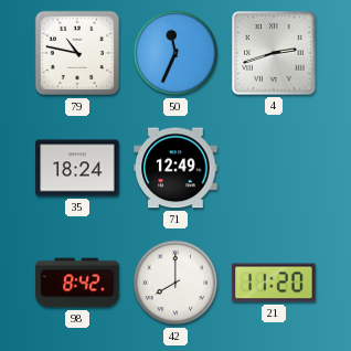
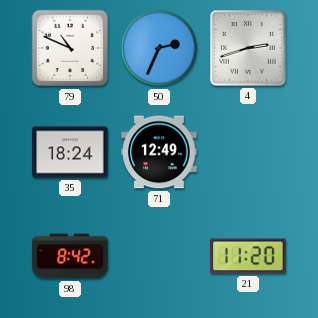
79: 10:47 -> 10:49 (70, 48)
50: 11:34 -> 2:34 (159, 48)
42: 8:00 -> none (175, 283)
